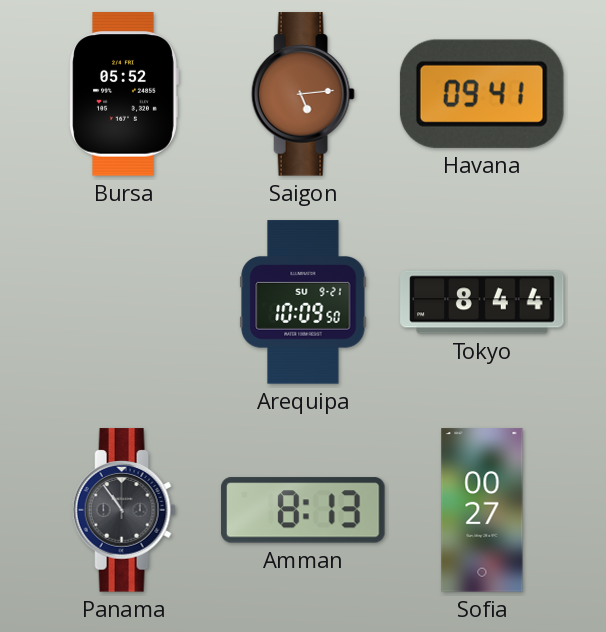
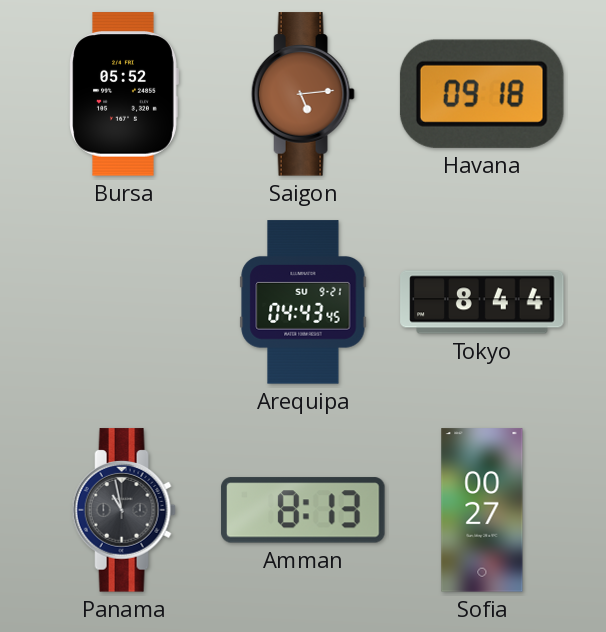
Havana: 09:41 -> 09:18 (482, 94)
Arequipa: 10:09 -> 04:43 (303, 302)
Panama: 10:54 -> 10:58 (124, 510)
